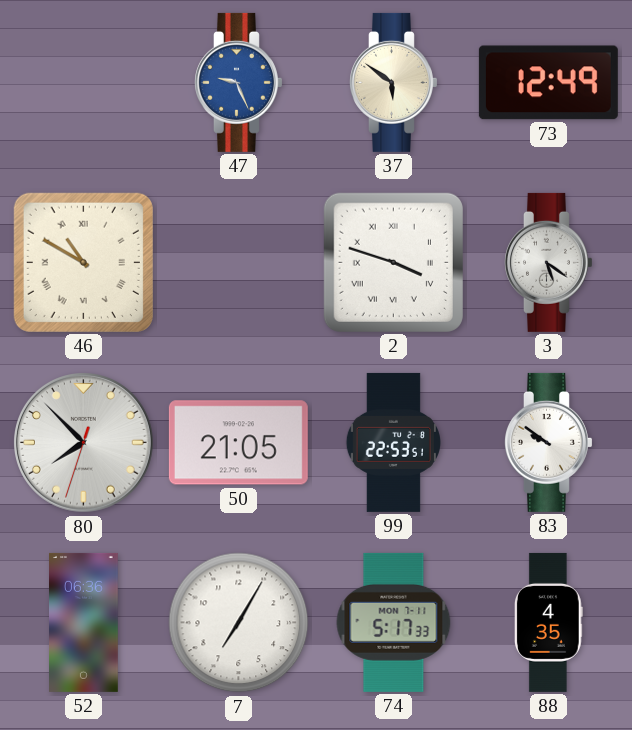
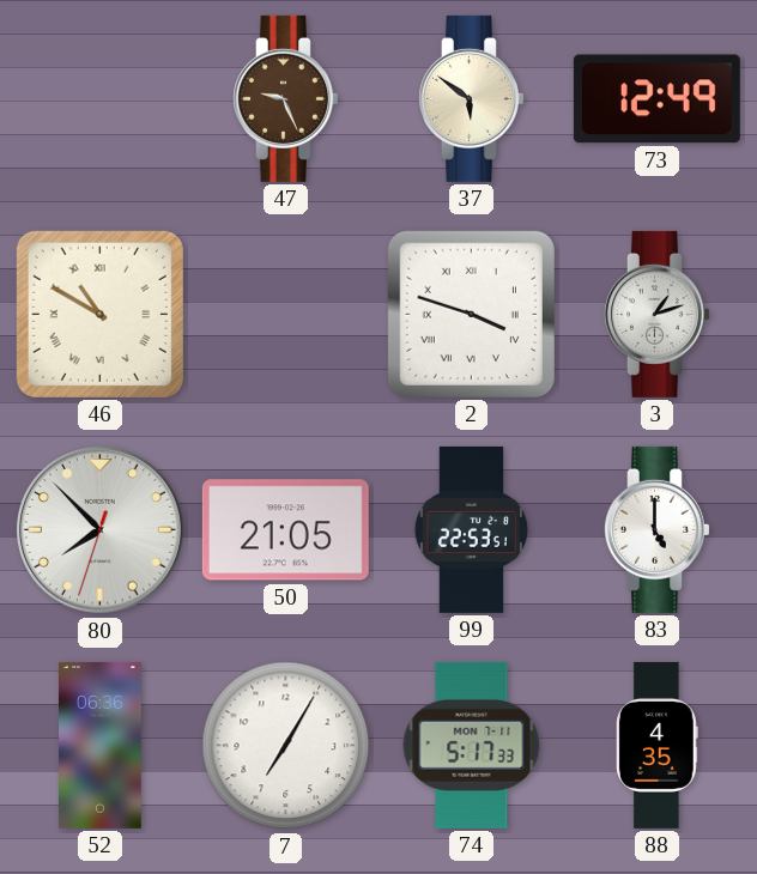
47 dial: blue -> brown (286, 98)
3: 5:21 -> 1:12 (658, 314)
83: 9:51 -> 5:00 (658, 529)
